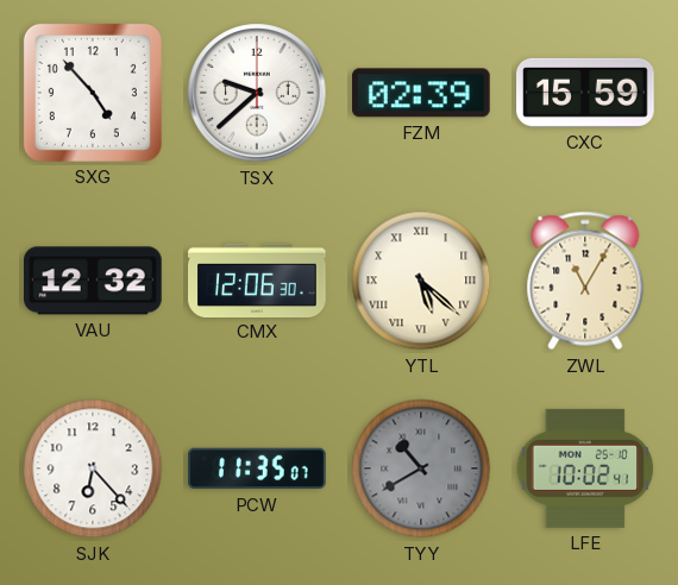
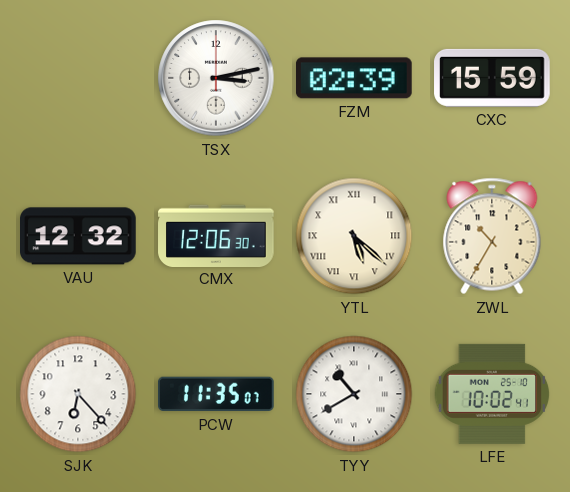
SXG: 4:53 -> none (93, 93)
TSX: 9:38 -> 3:13 (216, 78)
ZWL: 11:05 -> 10:35 (492, 236)
TYY dial: grey -> white (354, 394)
